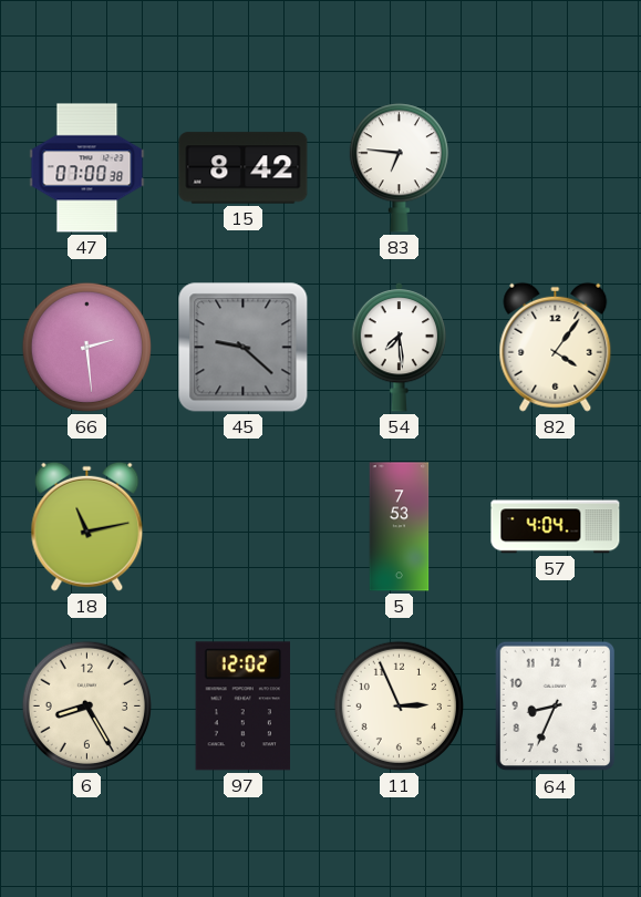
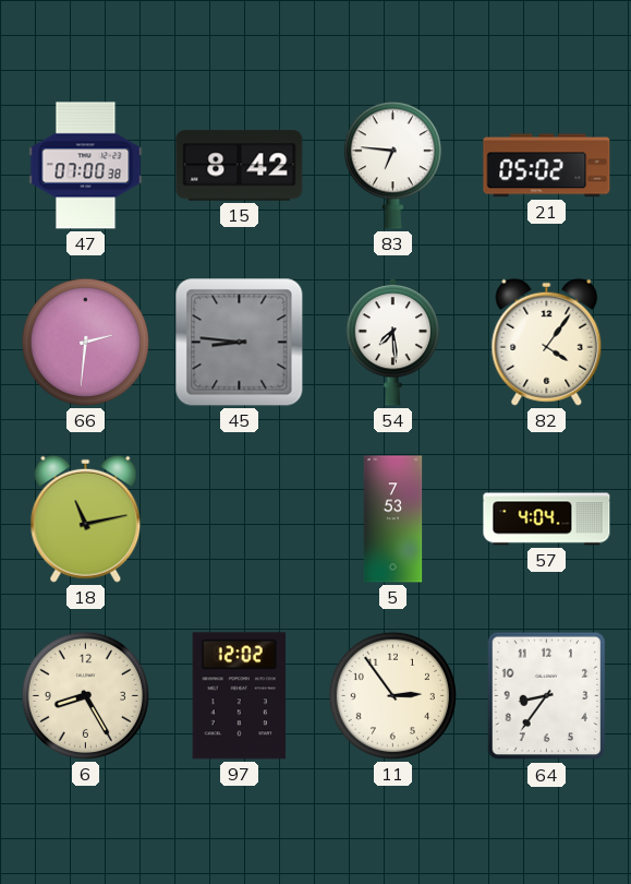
21: none -> 05:02 (547, 166)
66: 2:29 -> 2:31 (85, 342)
45: 9:22 -> 8:46 (240, 343)
11: 2:56 -> 2:54 (392, 695)
64: 8:34 -> 8:36 (547, 696)
